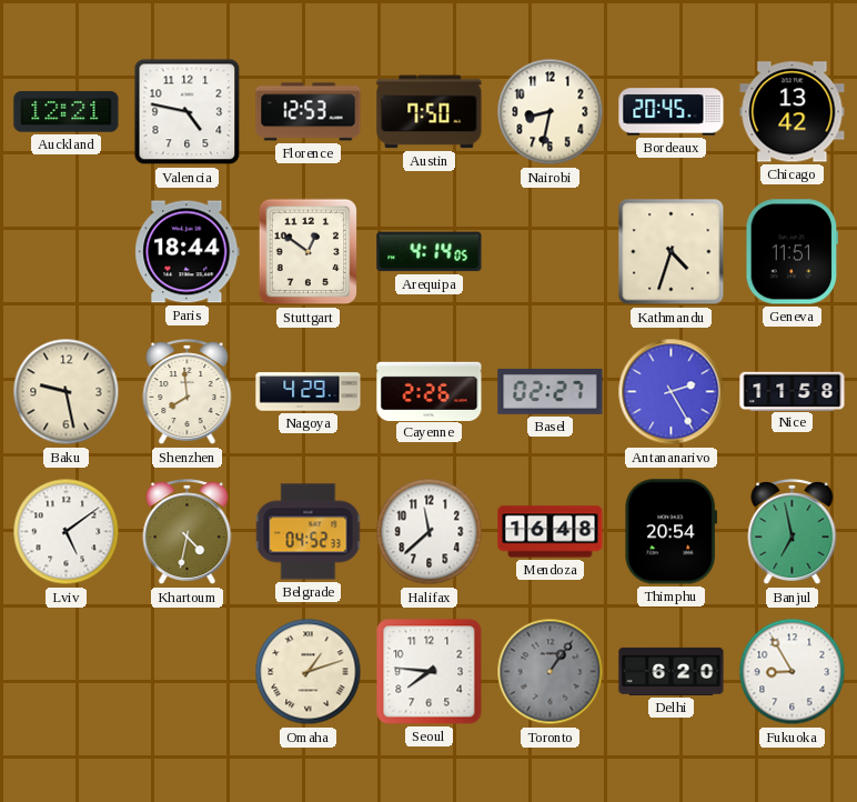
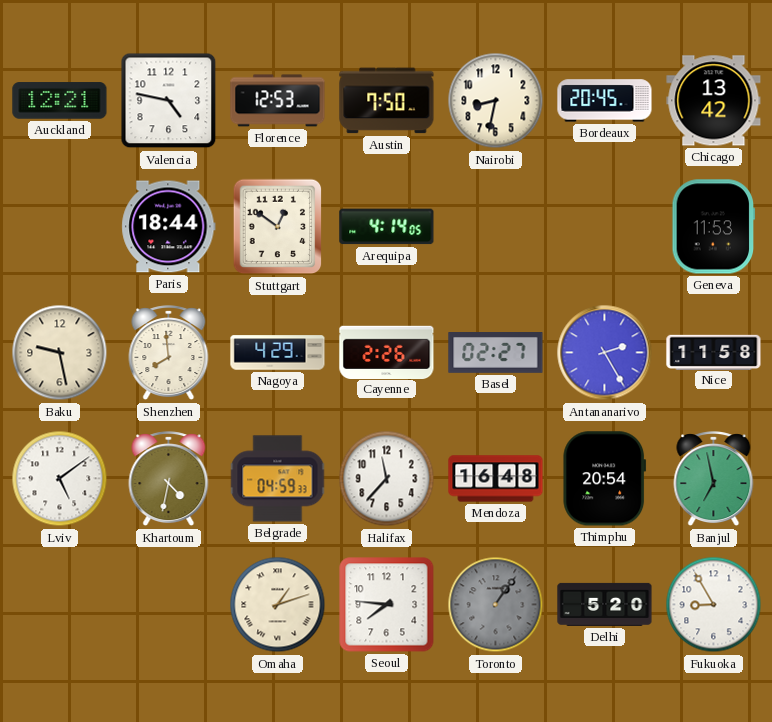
Kathmandu: 4:33 -> none (672, 252)
Geneva: 11:51 -> 11:53 (714, 227)
Belgrade: 04:52 -> 04:59 (278, 479)
Halifax: 11:38 -> 11:37 (387, 479)
Delhi: 6:20 -> 5:20 (605, 604)
